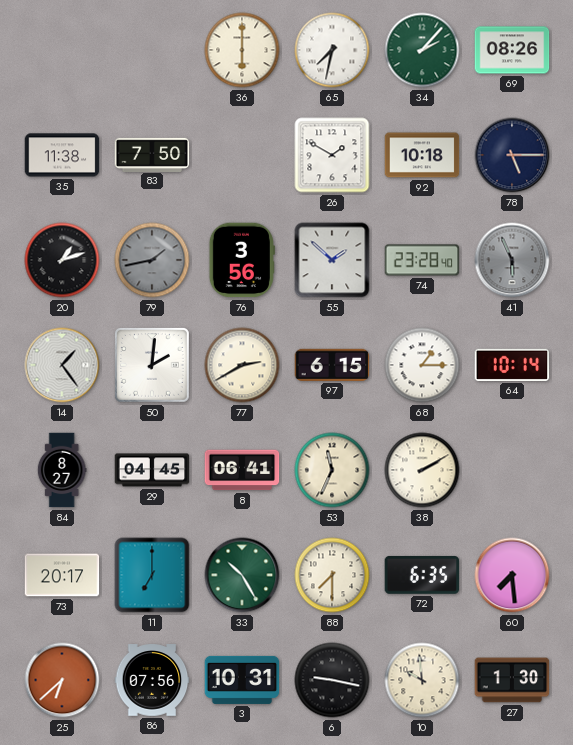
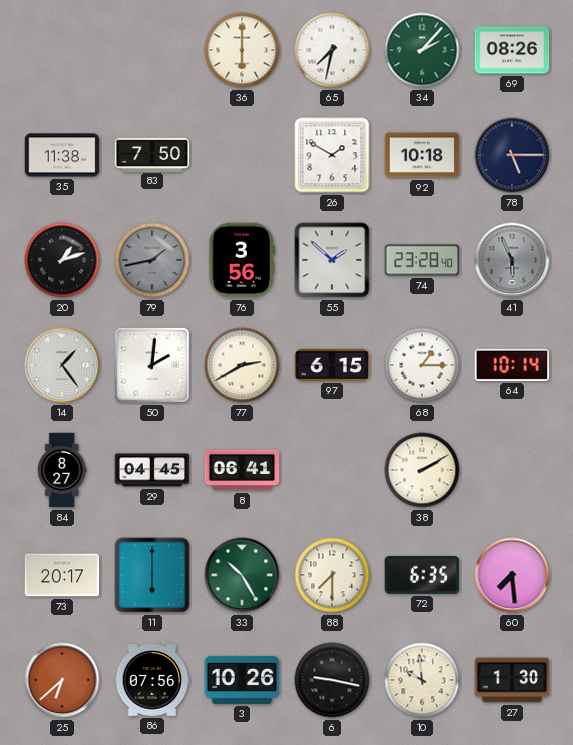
53: 11:34 -> none (332, 470)
11: 7:00 -> 6:00 (152, 575)
3: 10:31 -> 10:26 (242, 680)
